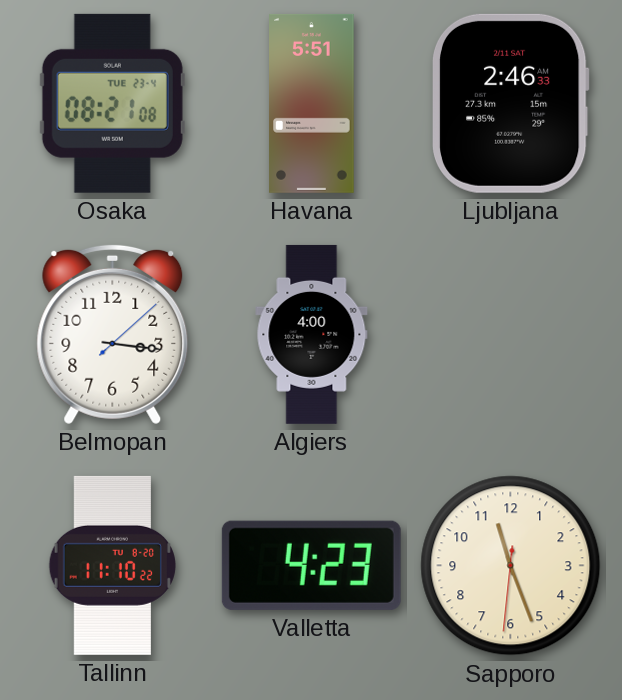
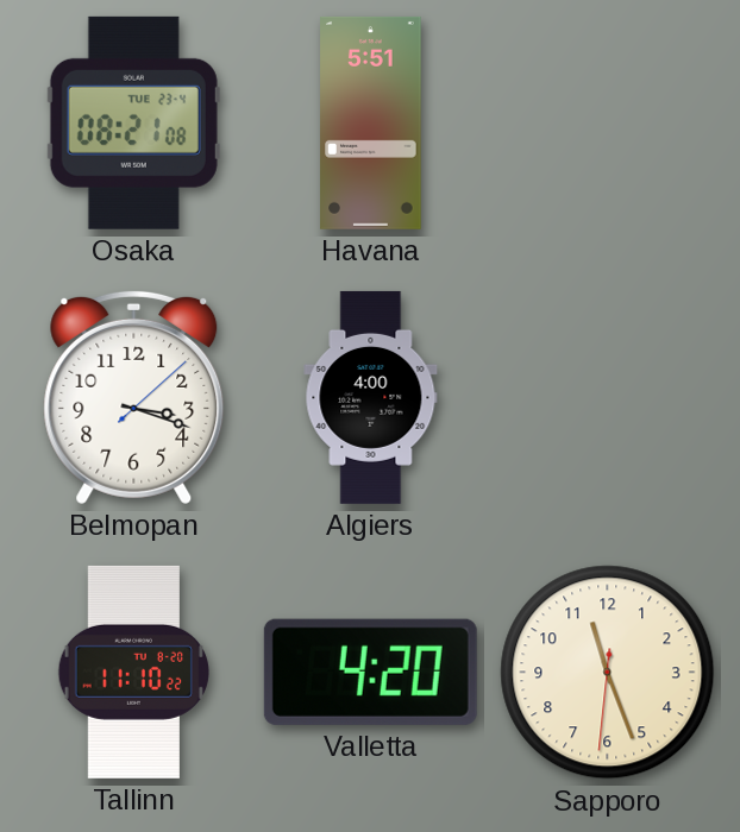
Ljubljana: 2:46 -> none (510, 103)
Belmopan: 3:16 -> 3:18 (134, 397)
Valletta: 4:23 -> 4:20 (370, 672)
